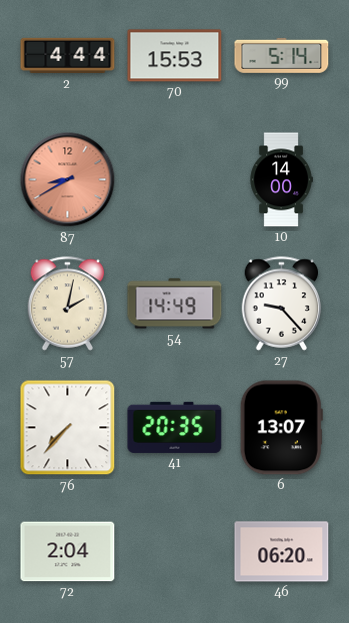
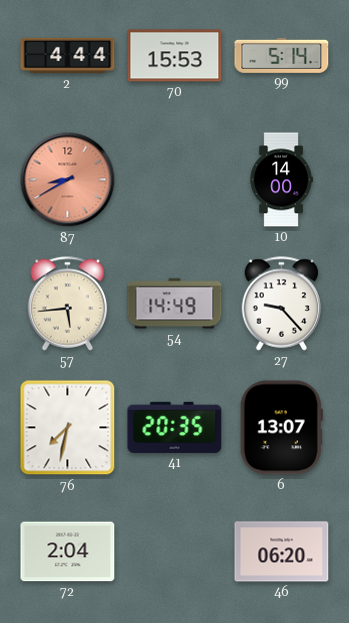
57: 2:02 -> 5:44 (68, 304)
76: 7:37 -> 7:32 (68, 428)
